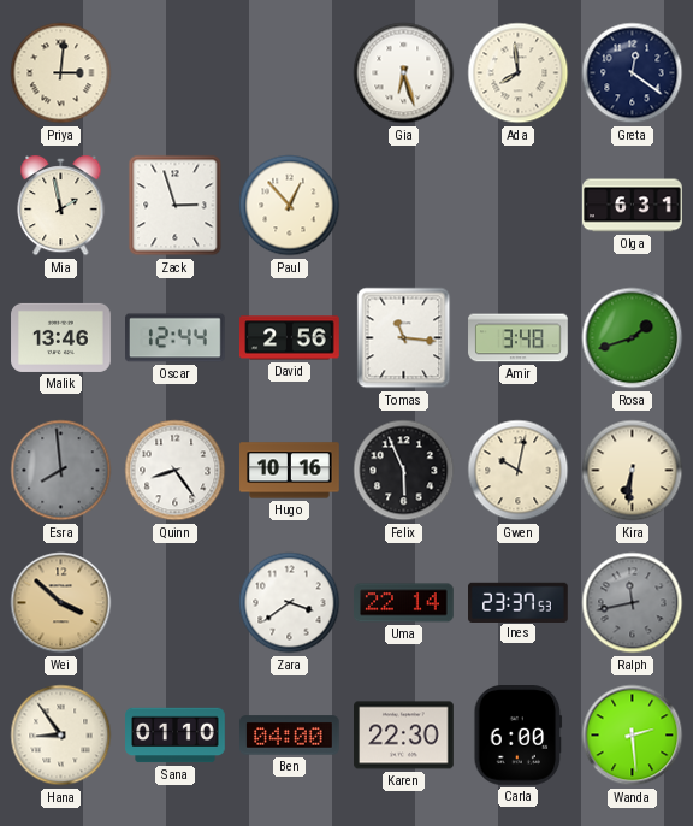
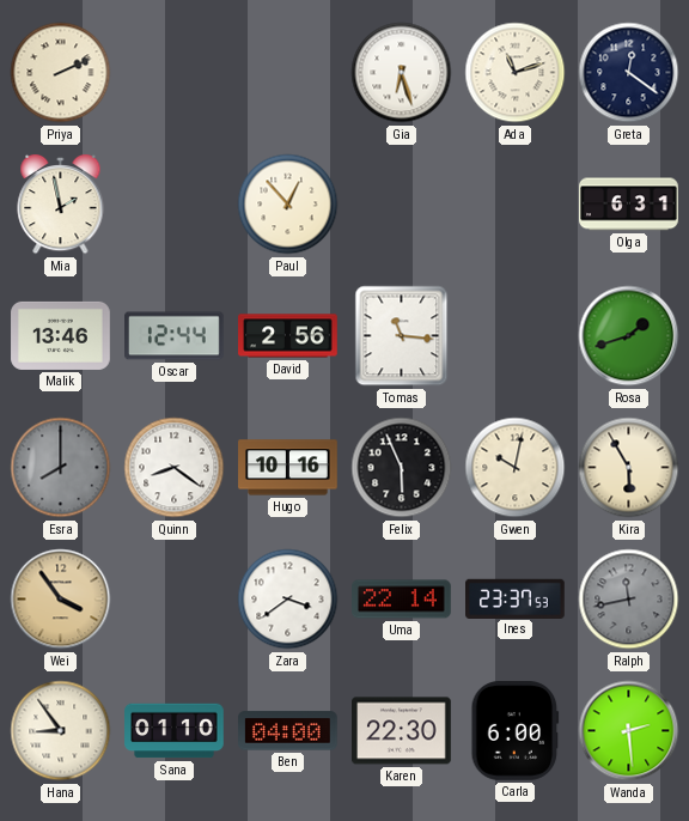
Priya: 3:01 -> 2:11 (61, 73)
Ada: 7:59 -> 11:12 (516, 73)
Zack: 2:57 -> none (176, 206)
Amir: 3:48 -> none (519, 338)
Esra: 7:59 -> 8:00 (61, 468)
Quinn: 8:24 -> 8:21 (175, 468)
Kira: 6:31 -> 5:55 (629, 468)
Wei: 3:52 -> 3:54 (61, 600)
